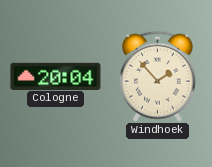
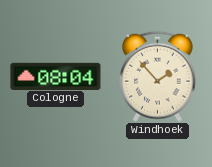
Cologne: 20:04 -> 08:04 (56, 76)
